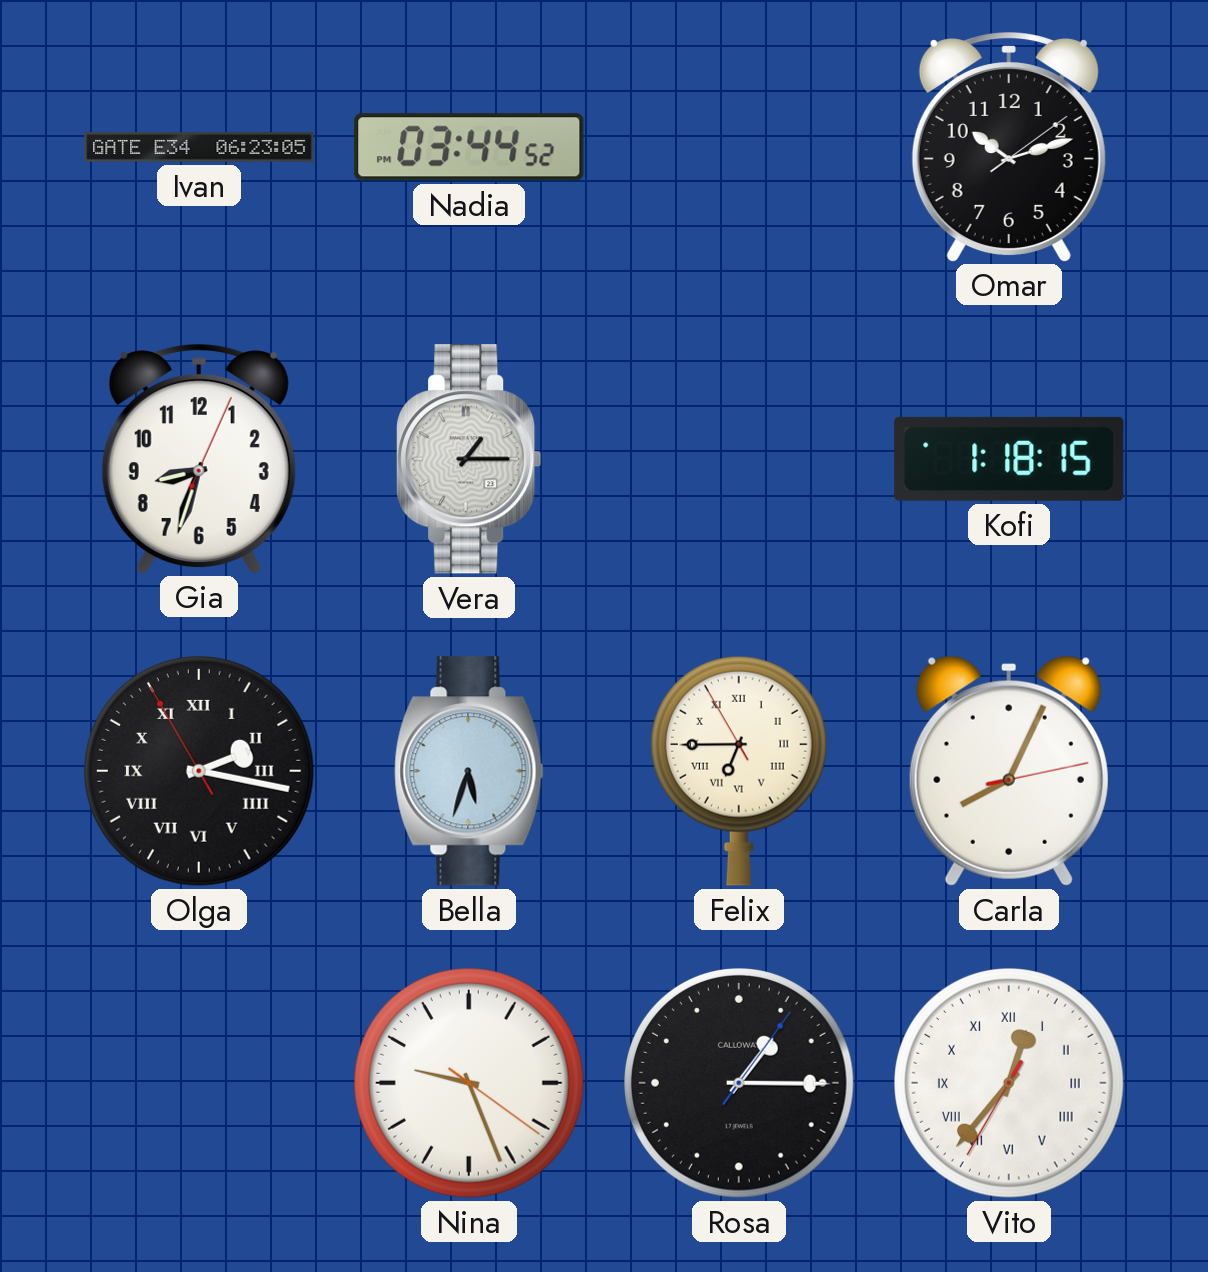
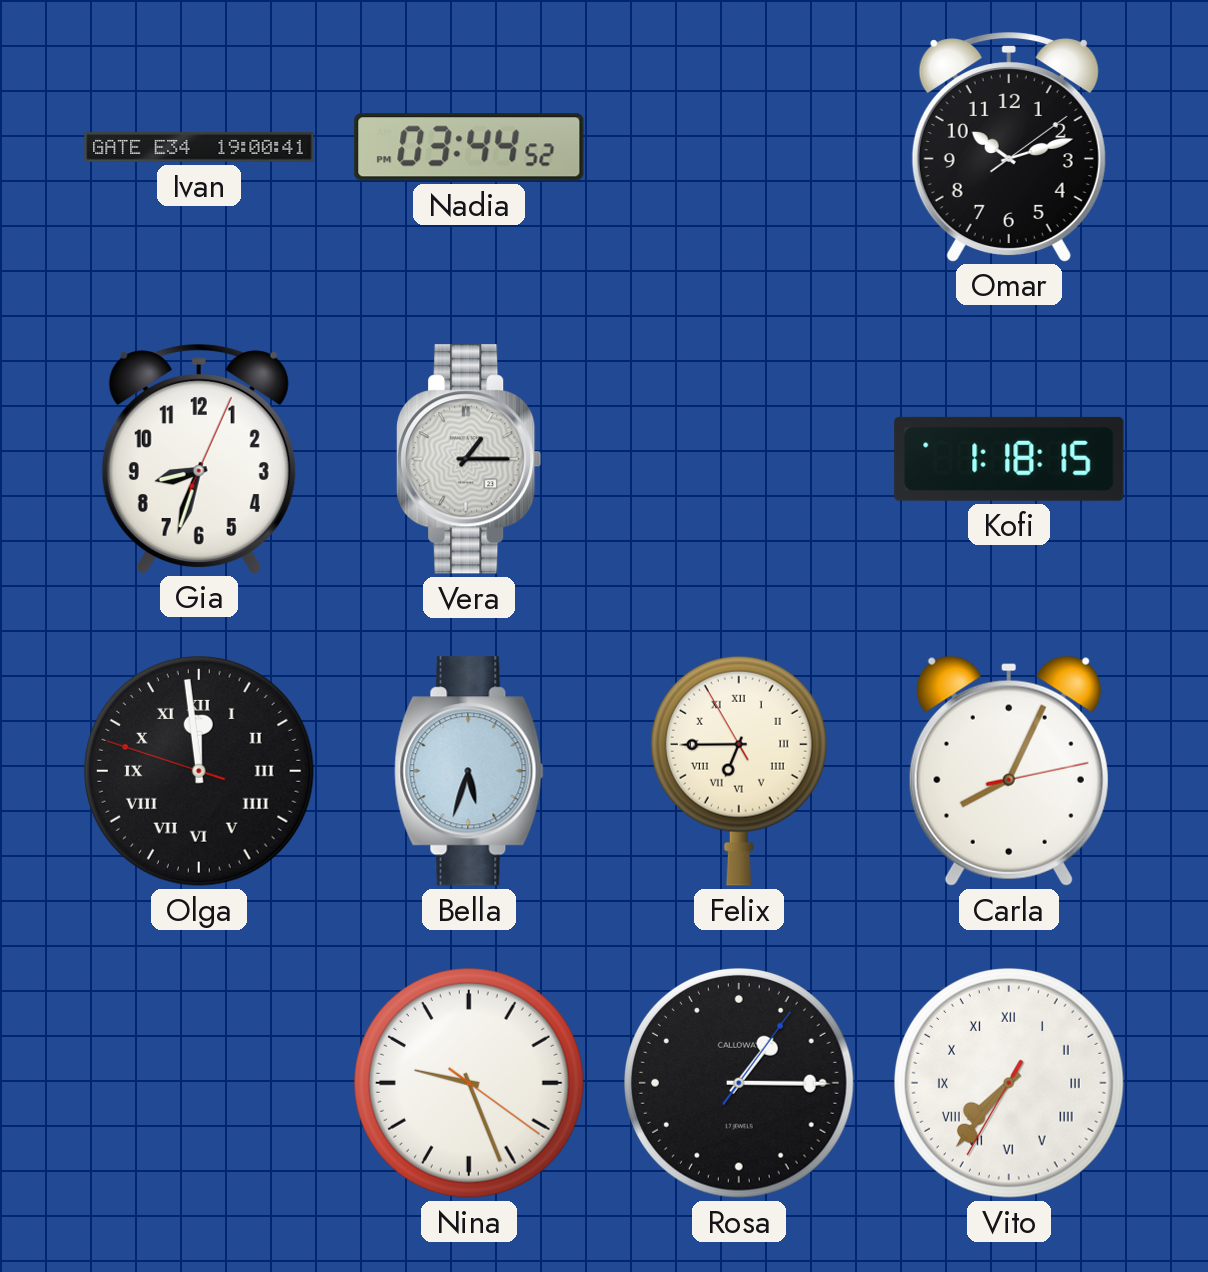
Ivan: 06:23 -> 19:00 (199, 147)
Olga: 2:16 -> 11:58 (200, 772)
Vito: 12:36 -> 7:36 (1010, 1084)
